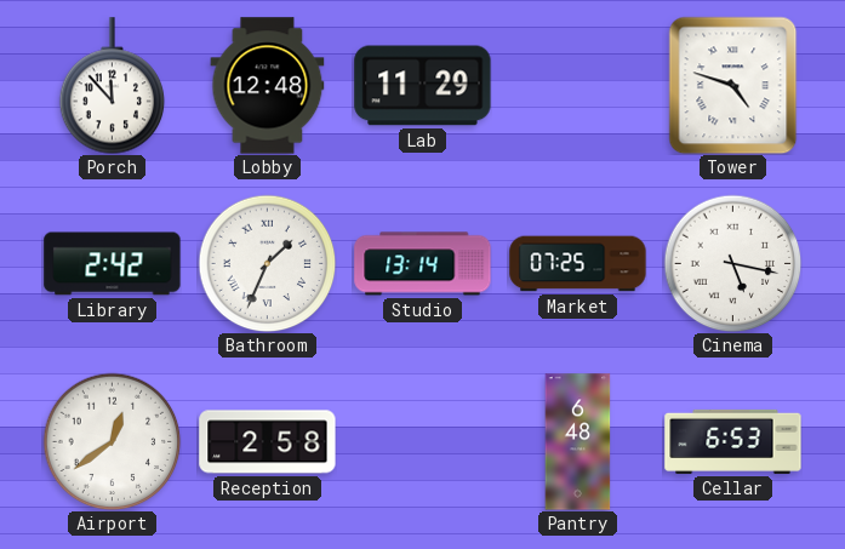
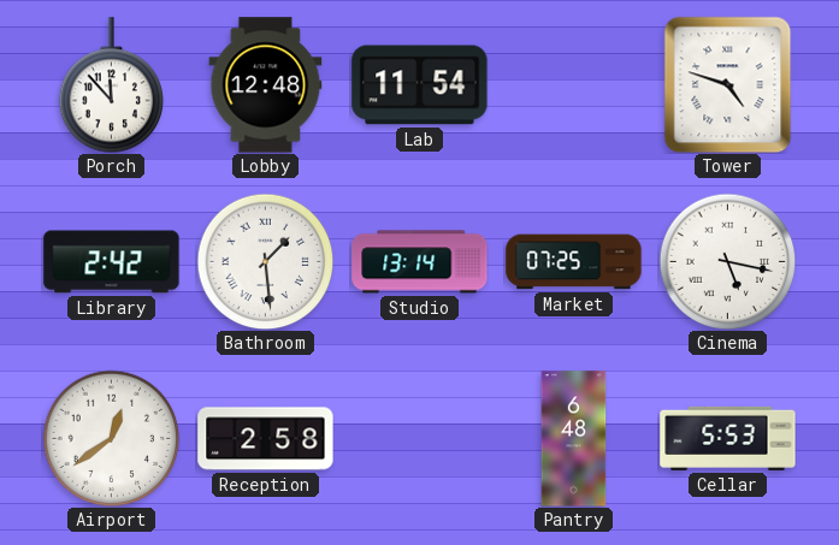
Lab: 11:29 -> 11:54 (420, 85)
Bathroom: 1:34 -> 1:29 (265, 261)
Cellar: 6:53 -> 5:53 (728, 438)
